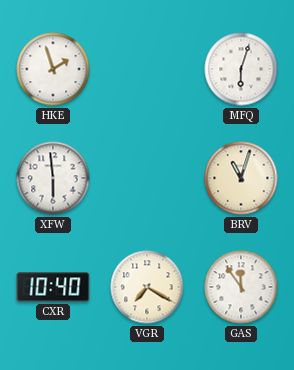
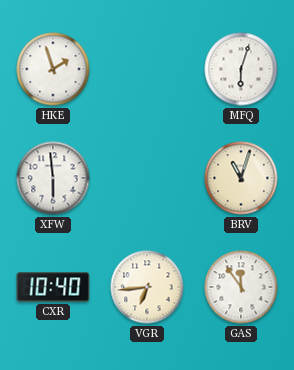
VGR: 7:20 -> 6:44 (147, 287)
